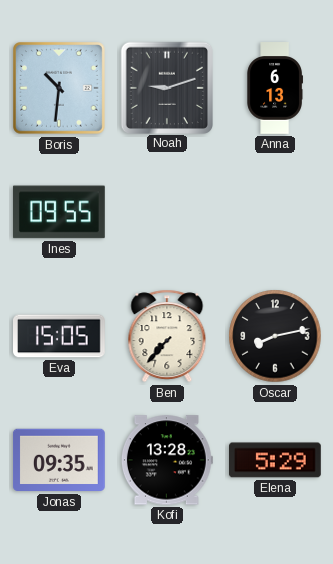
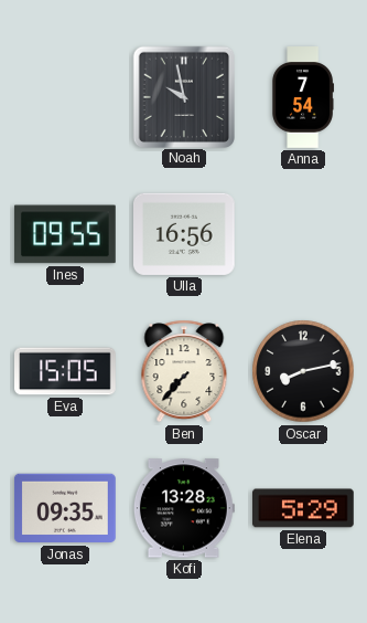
Boris: 10:31 -> none (60, 89)
Noah: 9:12 -> 9:58 (183, 96)
Anna: 6:13 -> 7:54 (302, 97)
Ulla: none -> 16:56 (185, 234)
